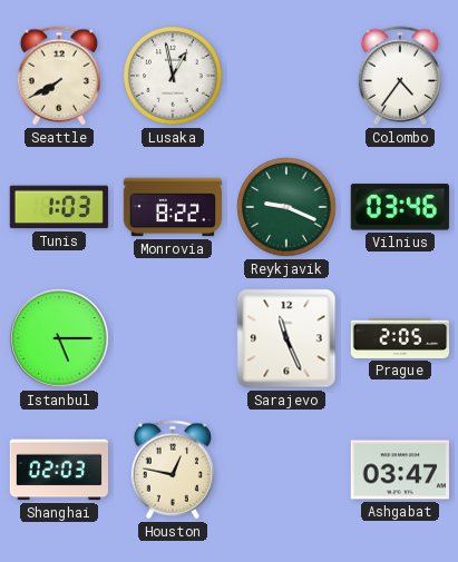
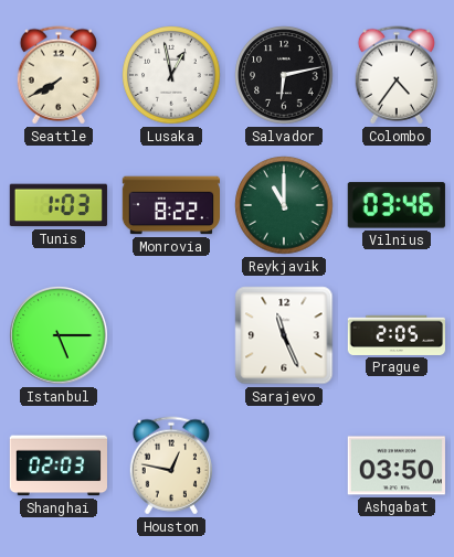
Salvador: none -> 6:13 (284, 75)
Reykjavik: 9:19 -> 11:00 (284, 205)
Ashgabat: 03:47 -> 03:50 (397, 465)
